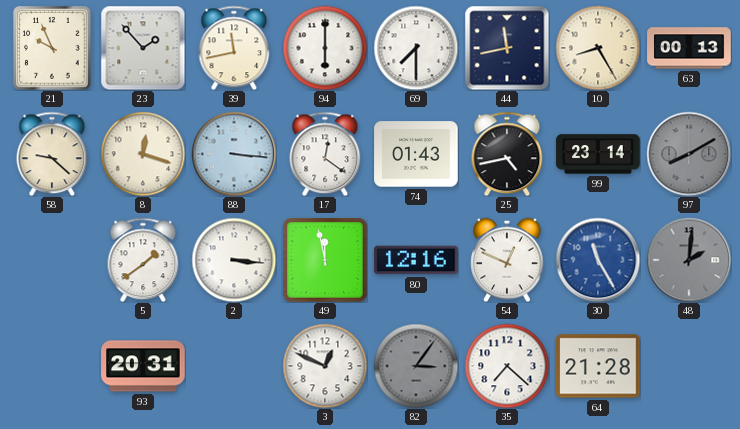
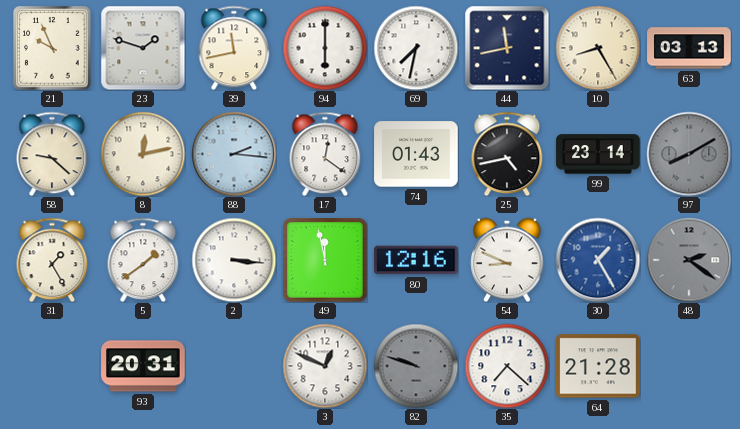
23: 1:53 -> 1:48 (143, 48)
69: 7:30 -> 7:32 (416, 48)
63: 00:13 -> 03:13 (689, 48)
8: 12:18 -> 12:13 (143, 154)
88: 3:16 -> 2:16 (234, 154)
31: none -> 1:25 (52, 260)
54: 12:49 -> 8:49 (507, 260)
30: 11:25 -> 1:25 (598, 260)
48: 2:01 -> 2:21 (689, 260)
82: 3:06 -> 9:48 (416, 366)
